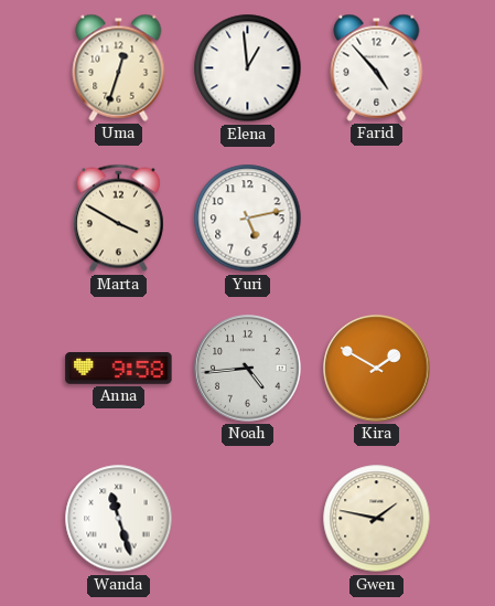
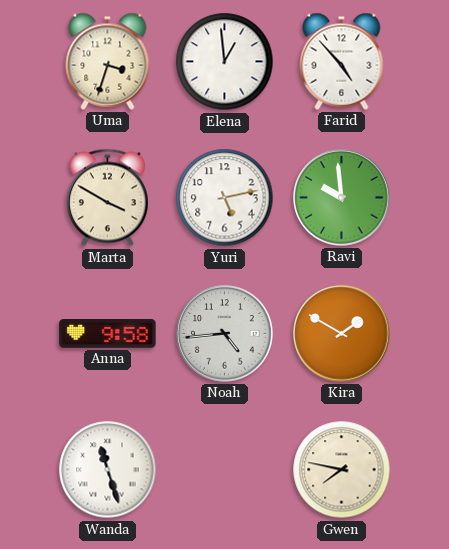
Uma: 12:33 -> 3:33 (108, 61)
Ravi: none -> 9:59 (342, 198)
Gwen: 1:47 -> 7:47 (342, 470)
